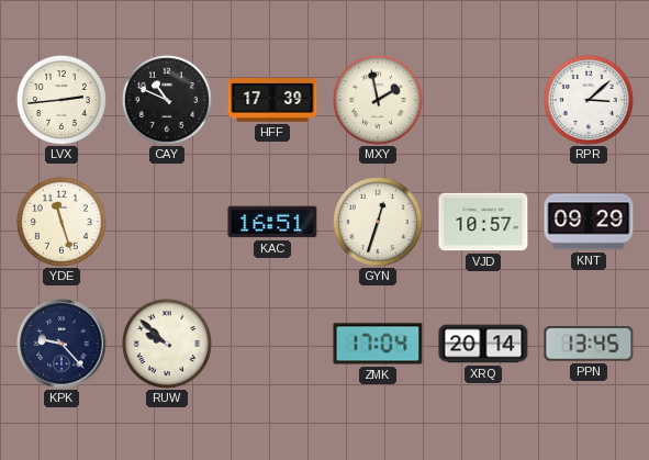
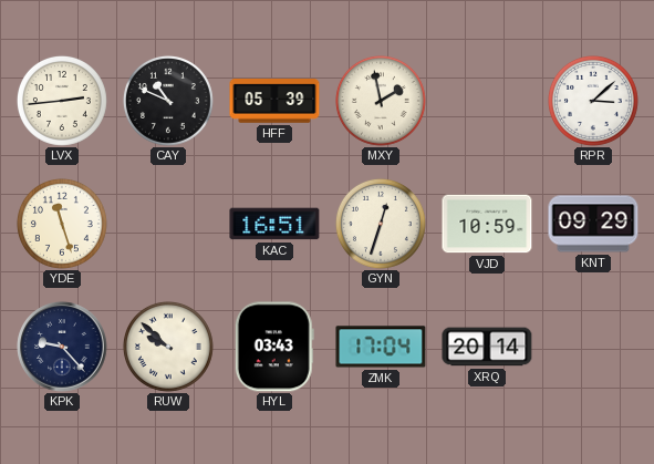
HFF: 17:39 -> 05:39 (274, 101)
VJD: 10:57 -> 10:59 (487, 224)
HYL: none -> 03:43 (274, 347)
PPN: 13:45 -> none (589, 344)
